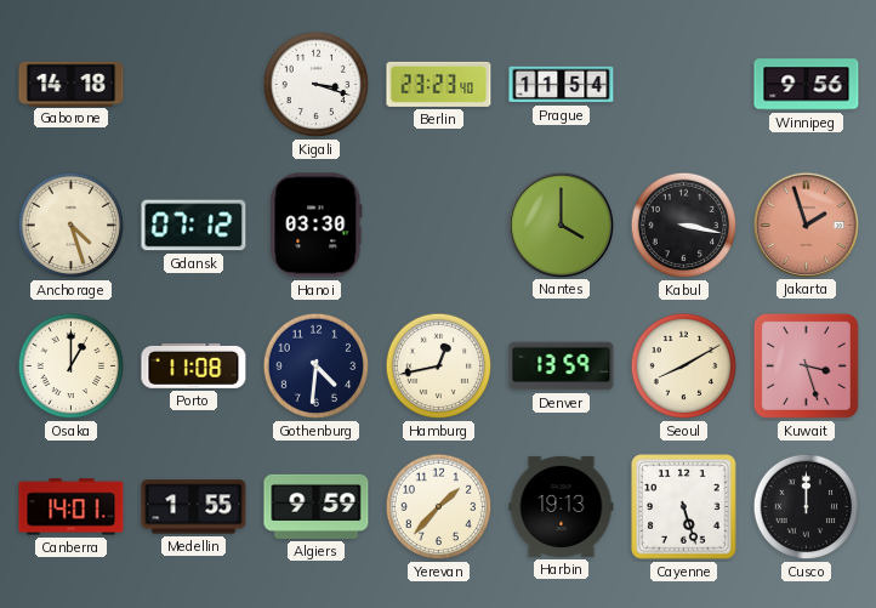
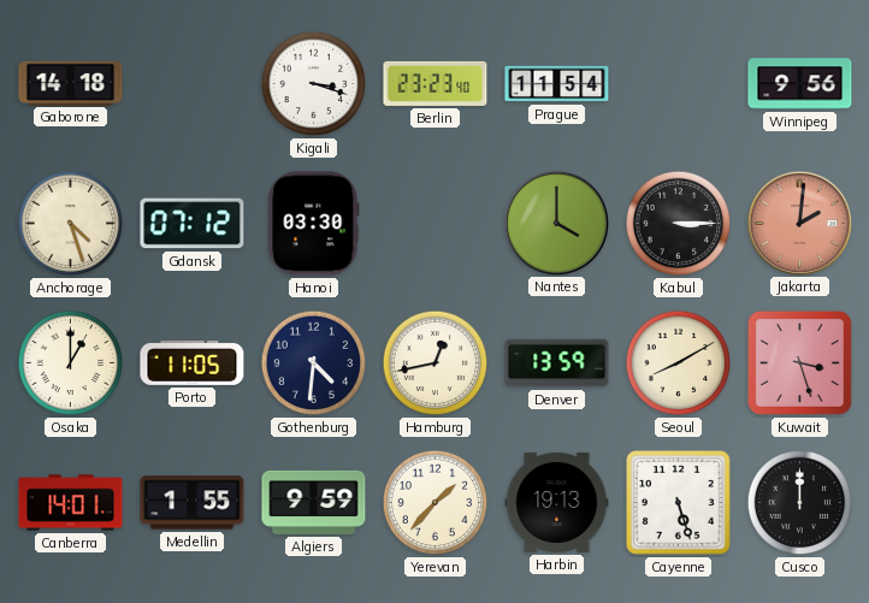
Kabul: 3:17 -> 3:15 (679, 224)
Jakarta: 1:57 -> 2:01 (799, 223)
Porto: 11:08 -> 11:05 (193, 362)
